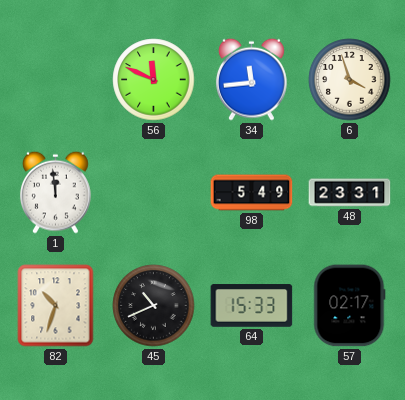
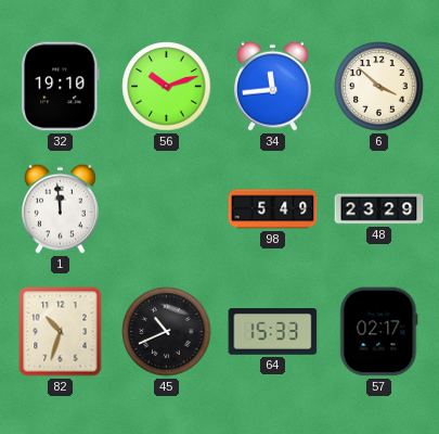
32: none -> 19:10 (61, 87)
56: 11:49 -> 10:12 (167, 87)
6: 3:57 -> 3:52 (379, 87)
48: 23:31 -> 23:29 (379, 209)
